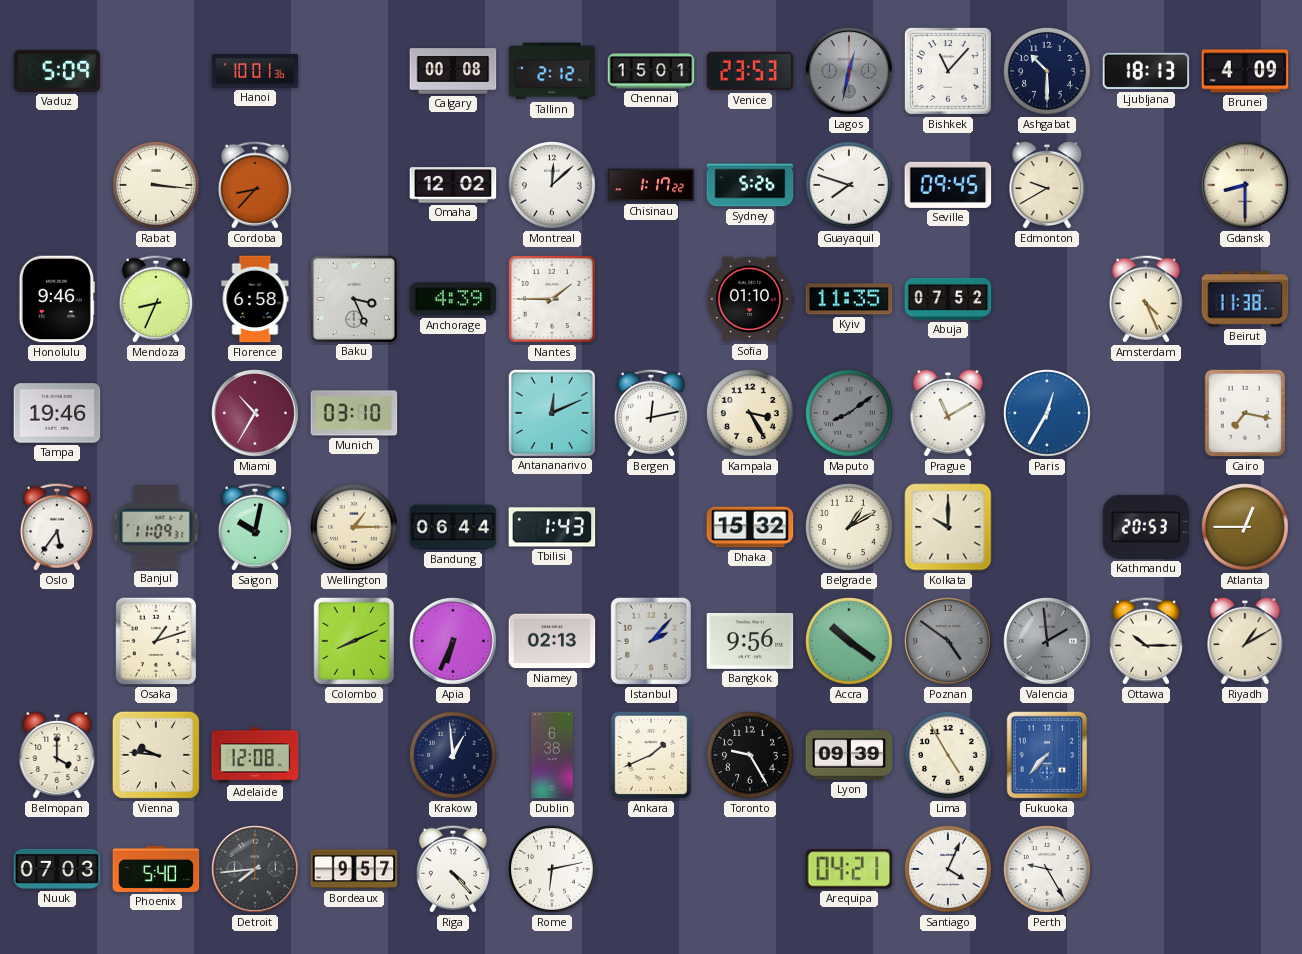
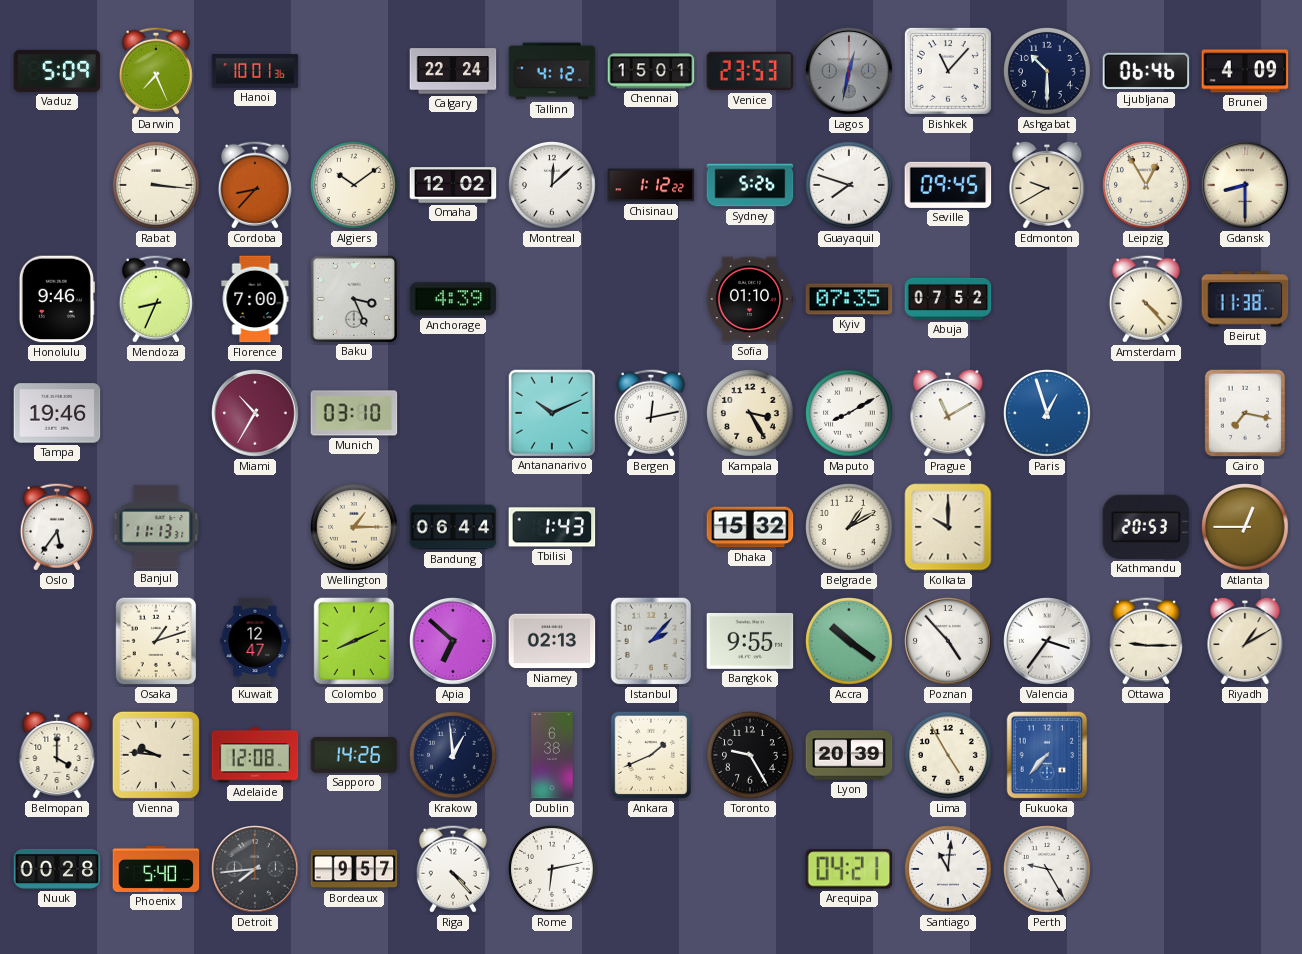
Darwin: none -> 7:26 (156, 71)
Calgary: 00:08 -> 22:24 (453, 71)
Tallinn: 2:12 -> 4:12 (552, 71)
Ljubljana: 18:13 -> 06:46 (1146, 71)
Algiers: none -> 10:09 (355, 186)
Chisinau: 1:17 -> 1:12 (651, 185)
Leipzig: none -> 12:55 (1147, 186)
Florence: 6:58 -> 7:00 (255, 299)
Nantes: 1:45 -> none (552, 299)
Kyiv: 11:35 -> 07:35 (849, 299)
Amsterdam: 4:26 -> 4:23 (1146, 299)
Antananarivo: 12:11 -> 10:11 (551, 412)
Maputo: 8:09 -> 8:10 (850, 414)
Maputo dial: grey -> white (850, 414)
Paris: 12:35 -> 12:57 (1048, 414)
Banjul: 11:09 -> 11:13 (156, 527)
Saigon: 10:02 -> none (255, 527)
Kuwait: none -> 12:47 (255, 641)
Apia: 6:34 -> 6:52 (453, 641)
Bangkok: 9:56 -> 9:55 (750, 641)
Poznan: 4:51 -> 4:53 (948, 641)
Poznan dial: grey -> white (948, 641)
Valencia: 1:59 -> 3:36 (1047, 641)
Valencia dial: grey -> white (1047, 641)
Ottawa: 10:15 -> 9:15 (1146, 641)
Sapporo: none -> 14:26 (354, 755)
Lyon: 09:39 -> 20:39 (849, 755)
Nuuk: 07:03 -> 00:28 (57, 869)
Santiago: 4:04 -> 11:01 (949, 870)
